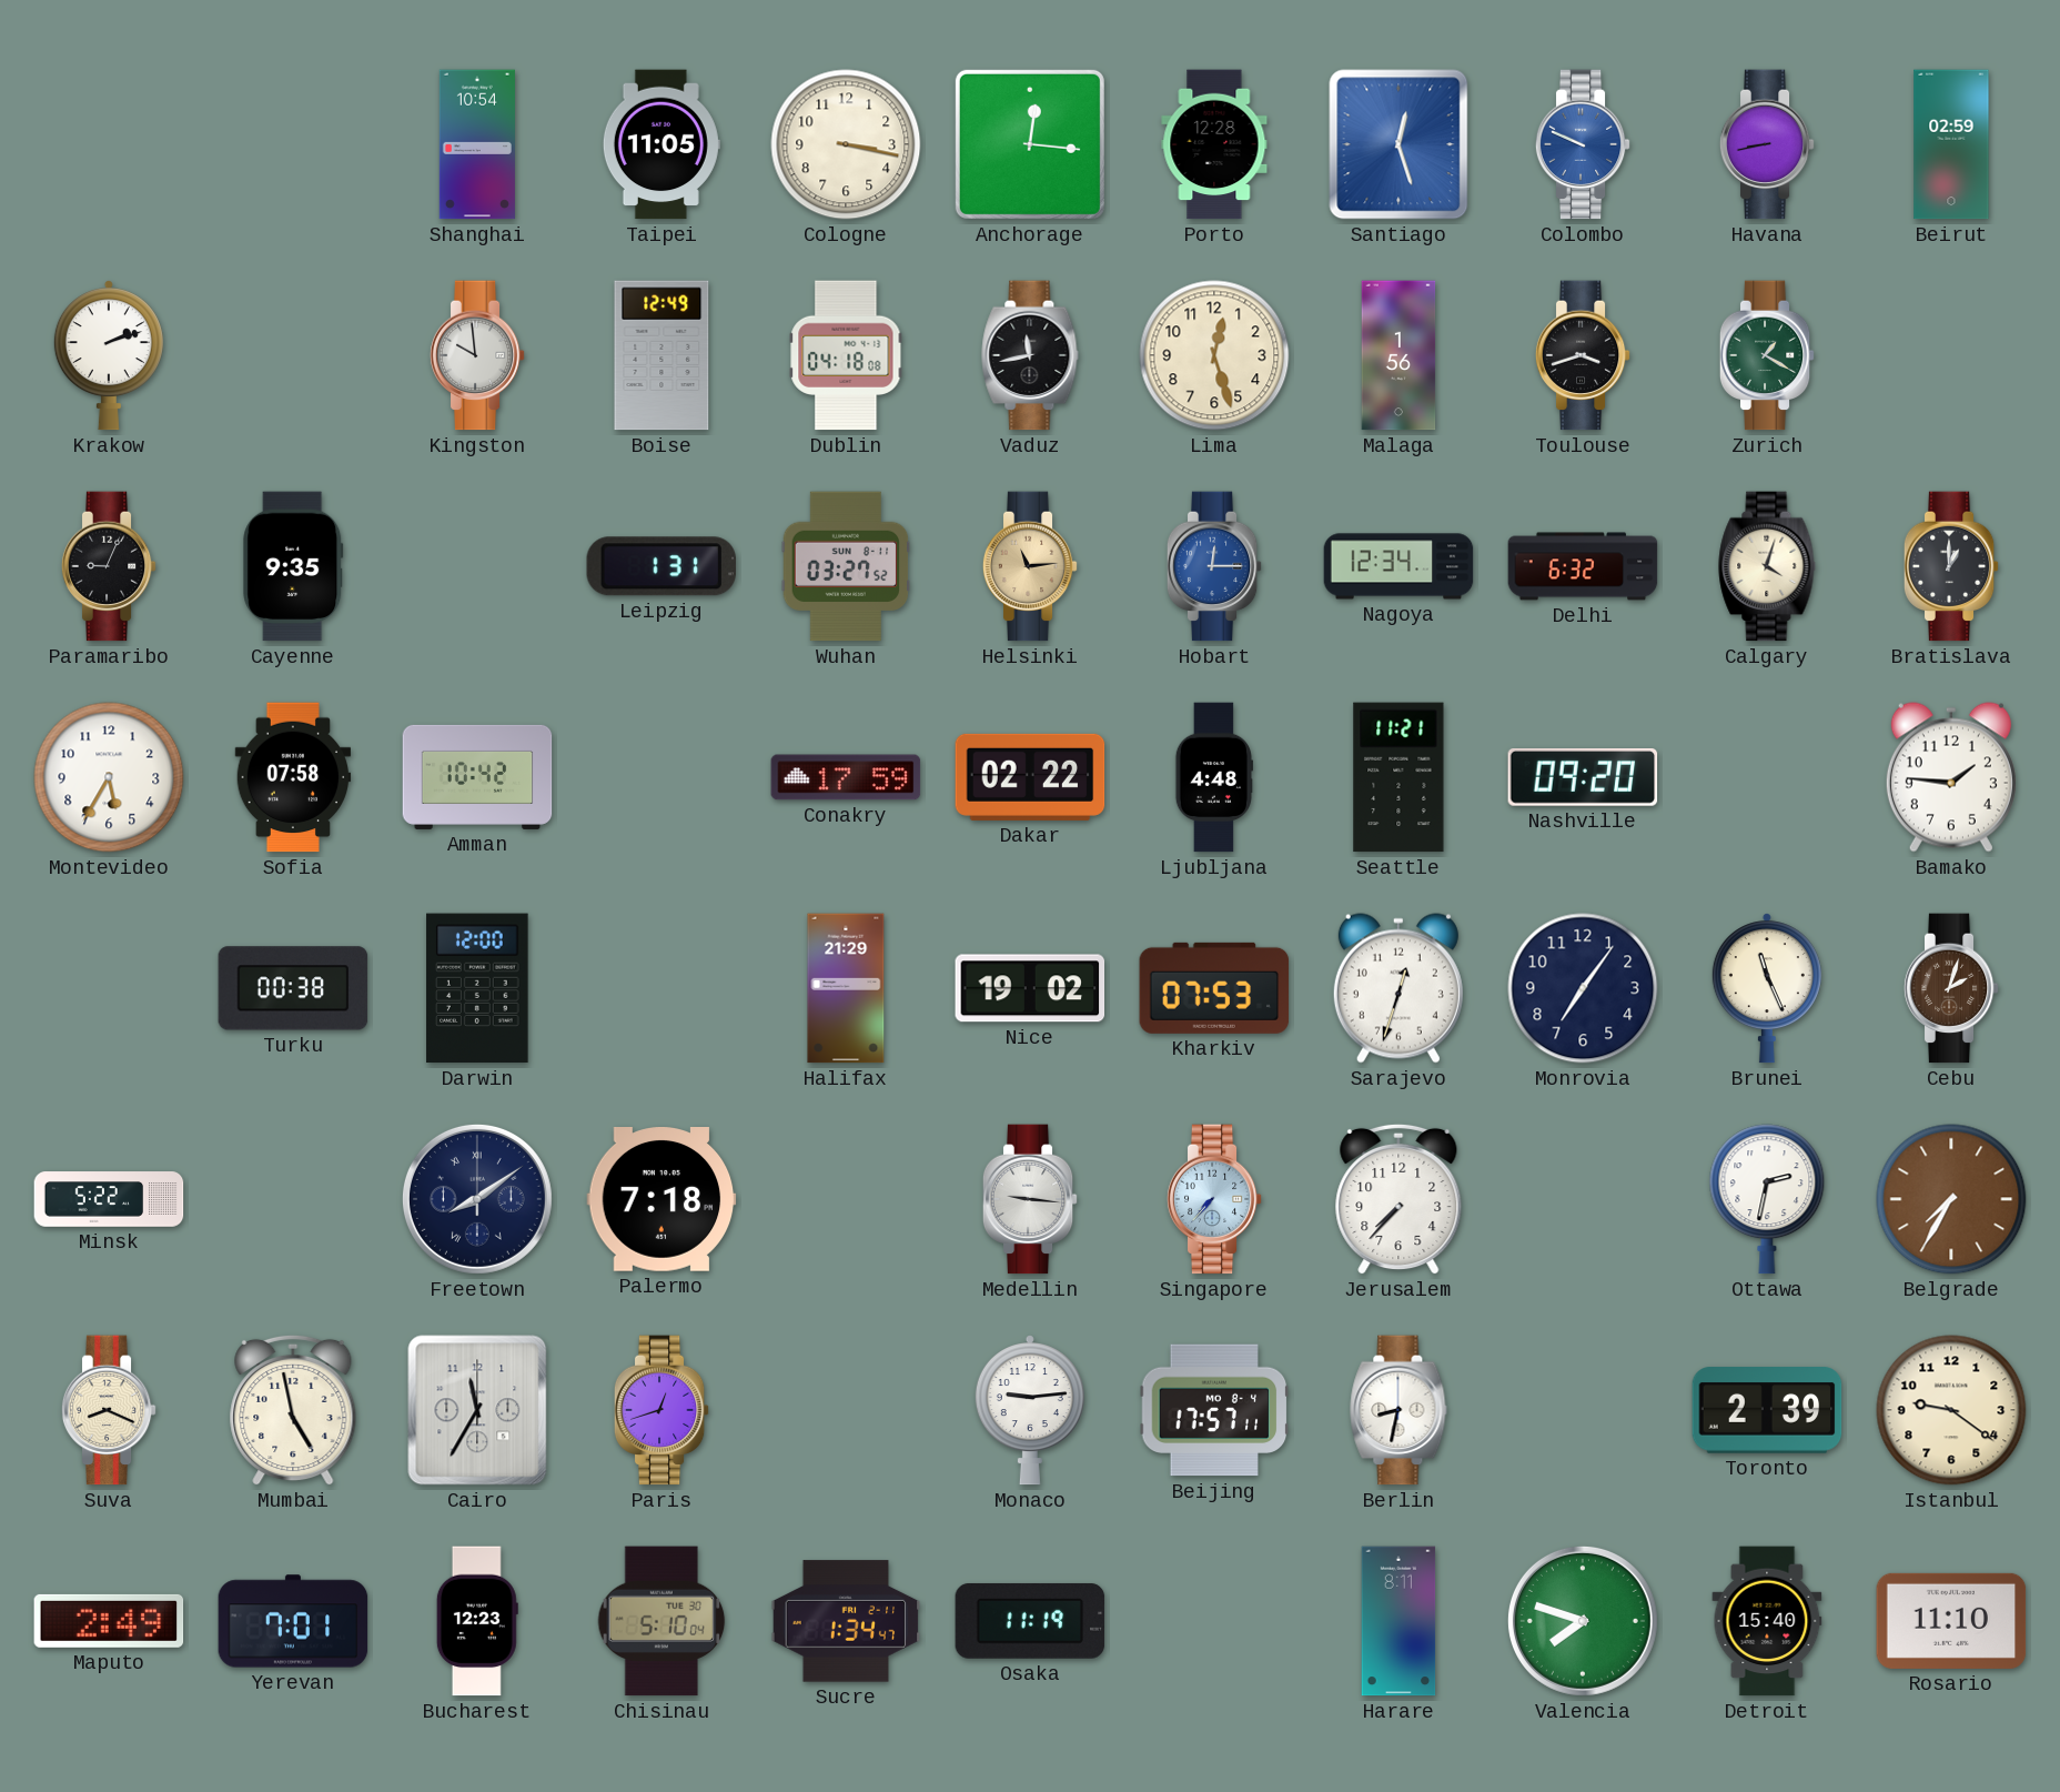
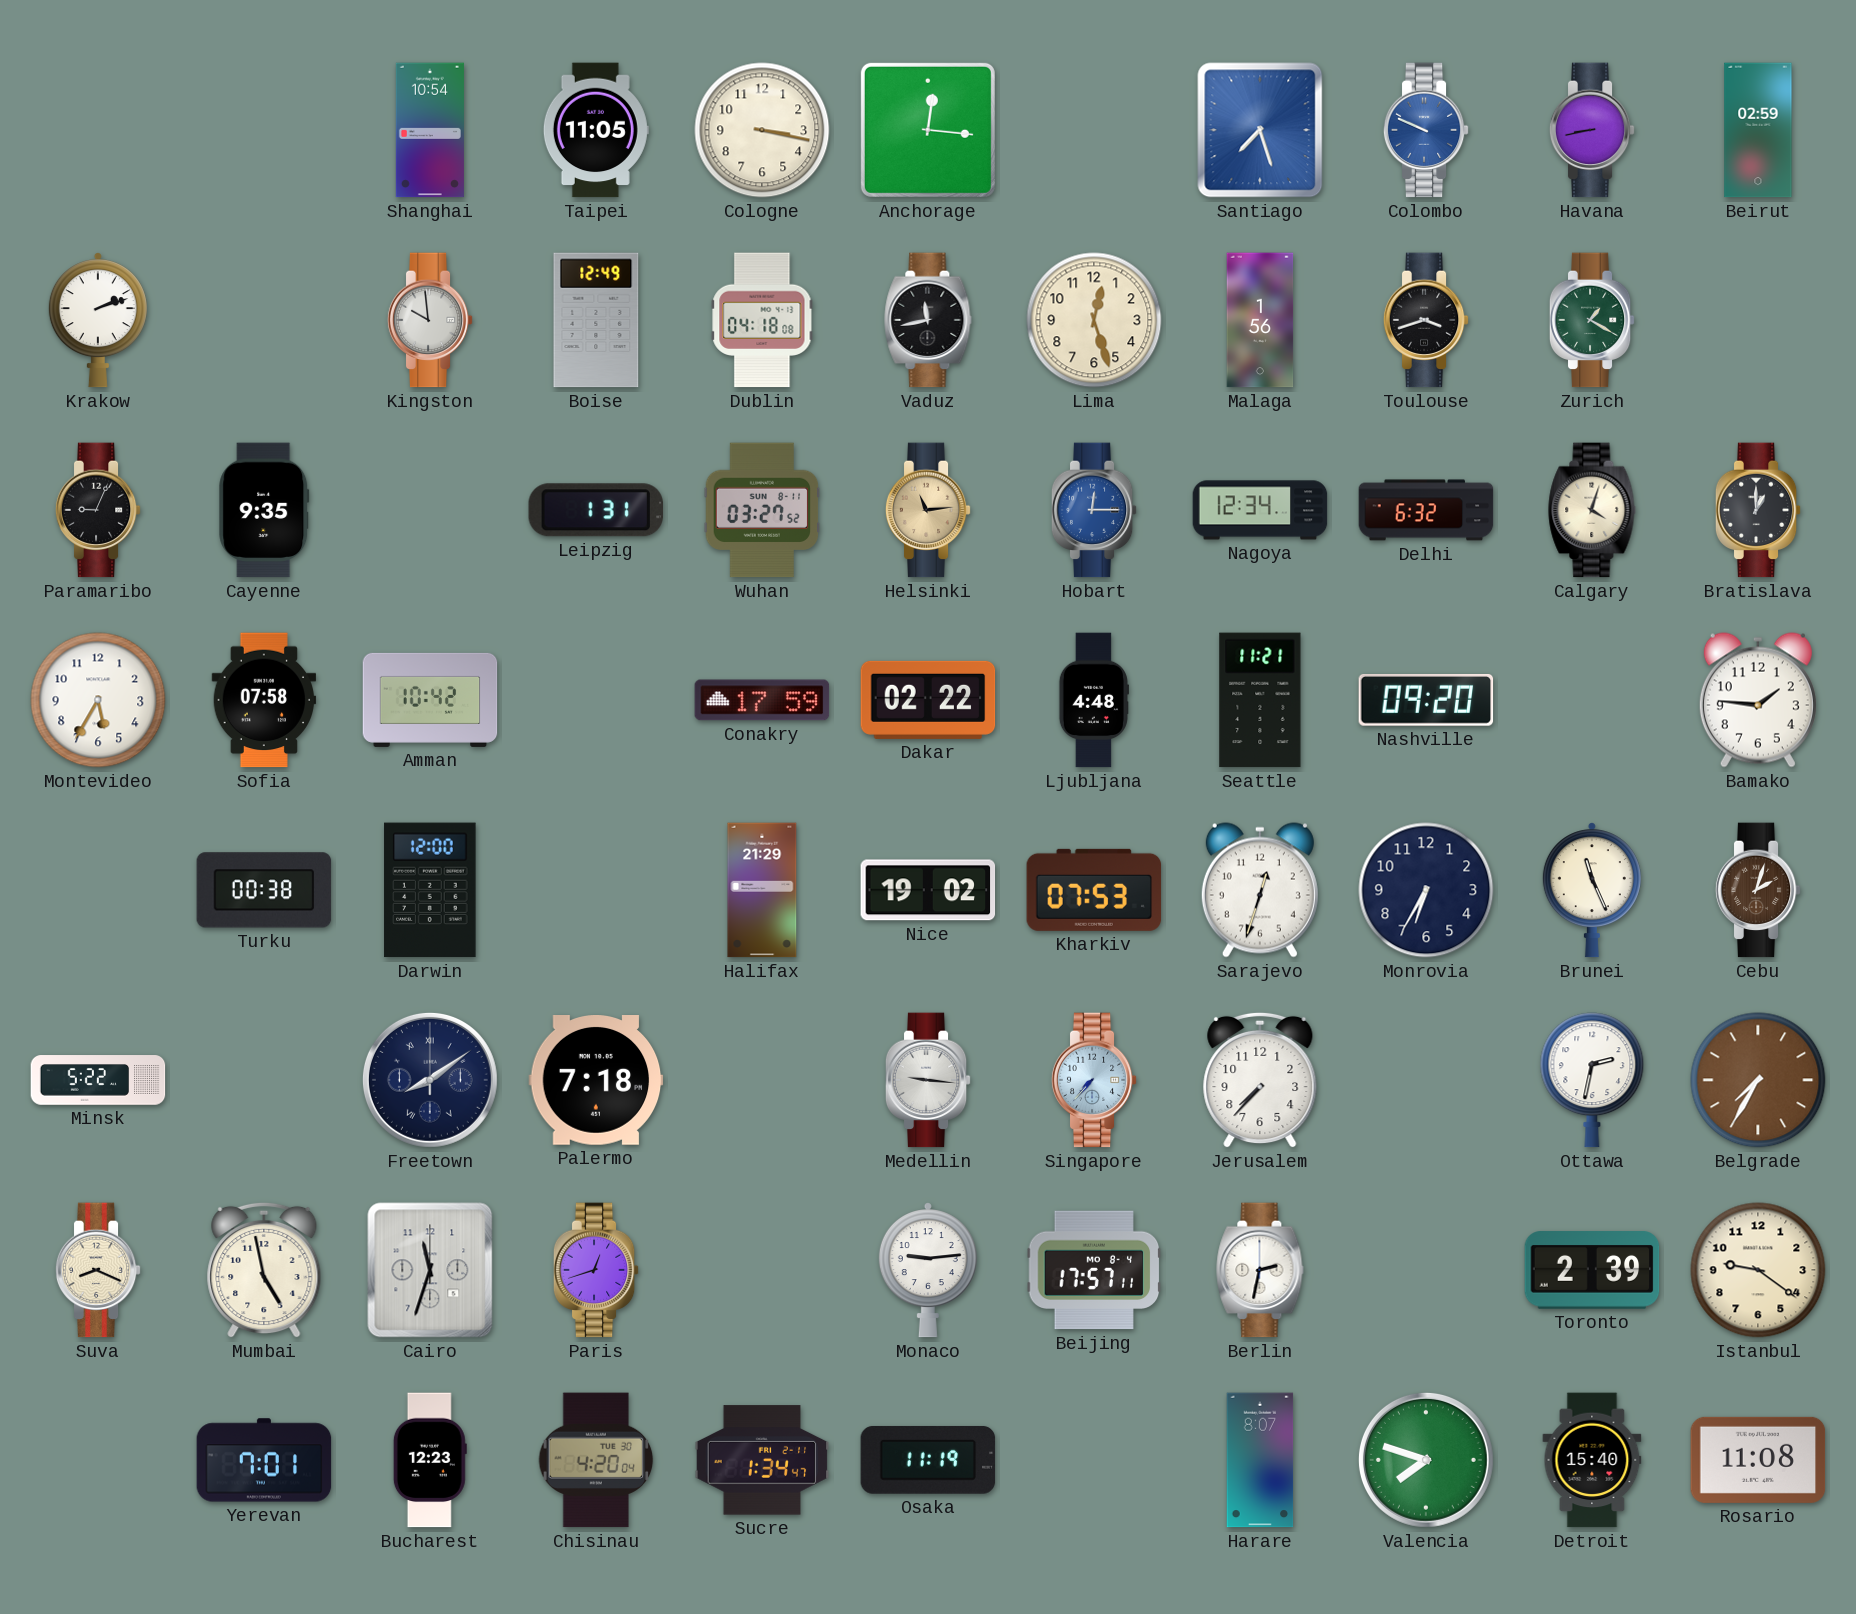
Porto: 12:28 -> none (1214, 144)
Santiago: 12:27 -> 7:27 (1260, 130)
Monrovia: 7:06 -> 6:35 (1426, 890)
Cairo: 11:35 -> 11:33 (430, 1270)
Berlin: 8:32 -> 2:32 (1260, 1270)
Maputo: 2:49 -> none (109, 1621)
Chisinau: 5:10 -> 4:20 (596, 1460)
Harare: 8:11 -> 8:07 (1260, 1460)
Rosario: 11:10 -> 11:08 (1758, 1460)
